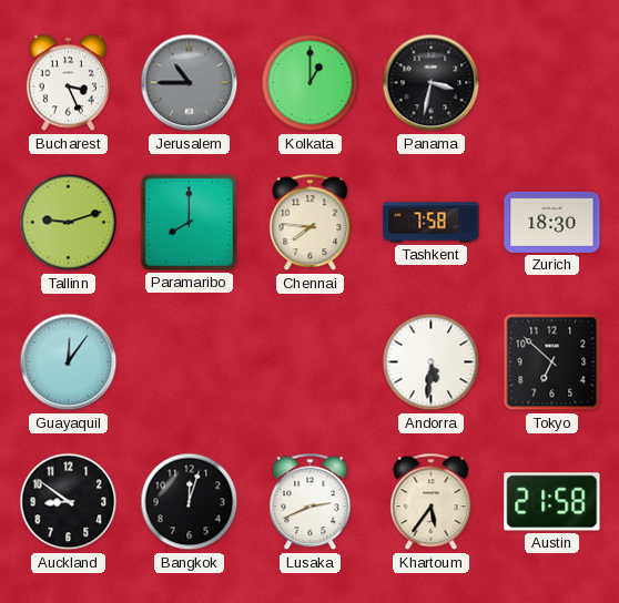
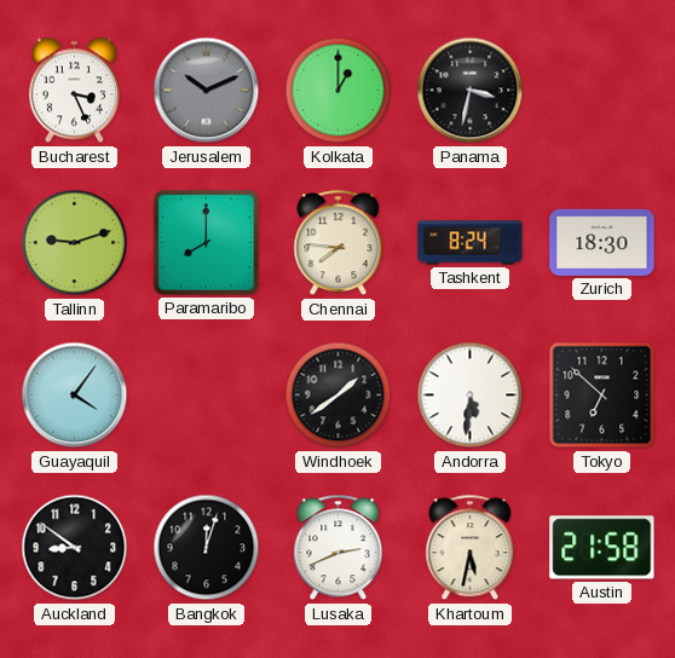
Jerusalem: 10:45 -> 10:11 (207, 91)
Tashkent: 7:58 -> 8:24 (471, 243)
Guayaquil: 12:06 -> 4:06 (75, 396)
Windhoek: none -> 1:39 (339, 396)
Khartoum: 5:36 -> 5:32 (471, 548)
